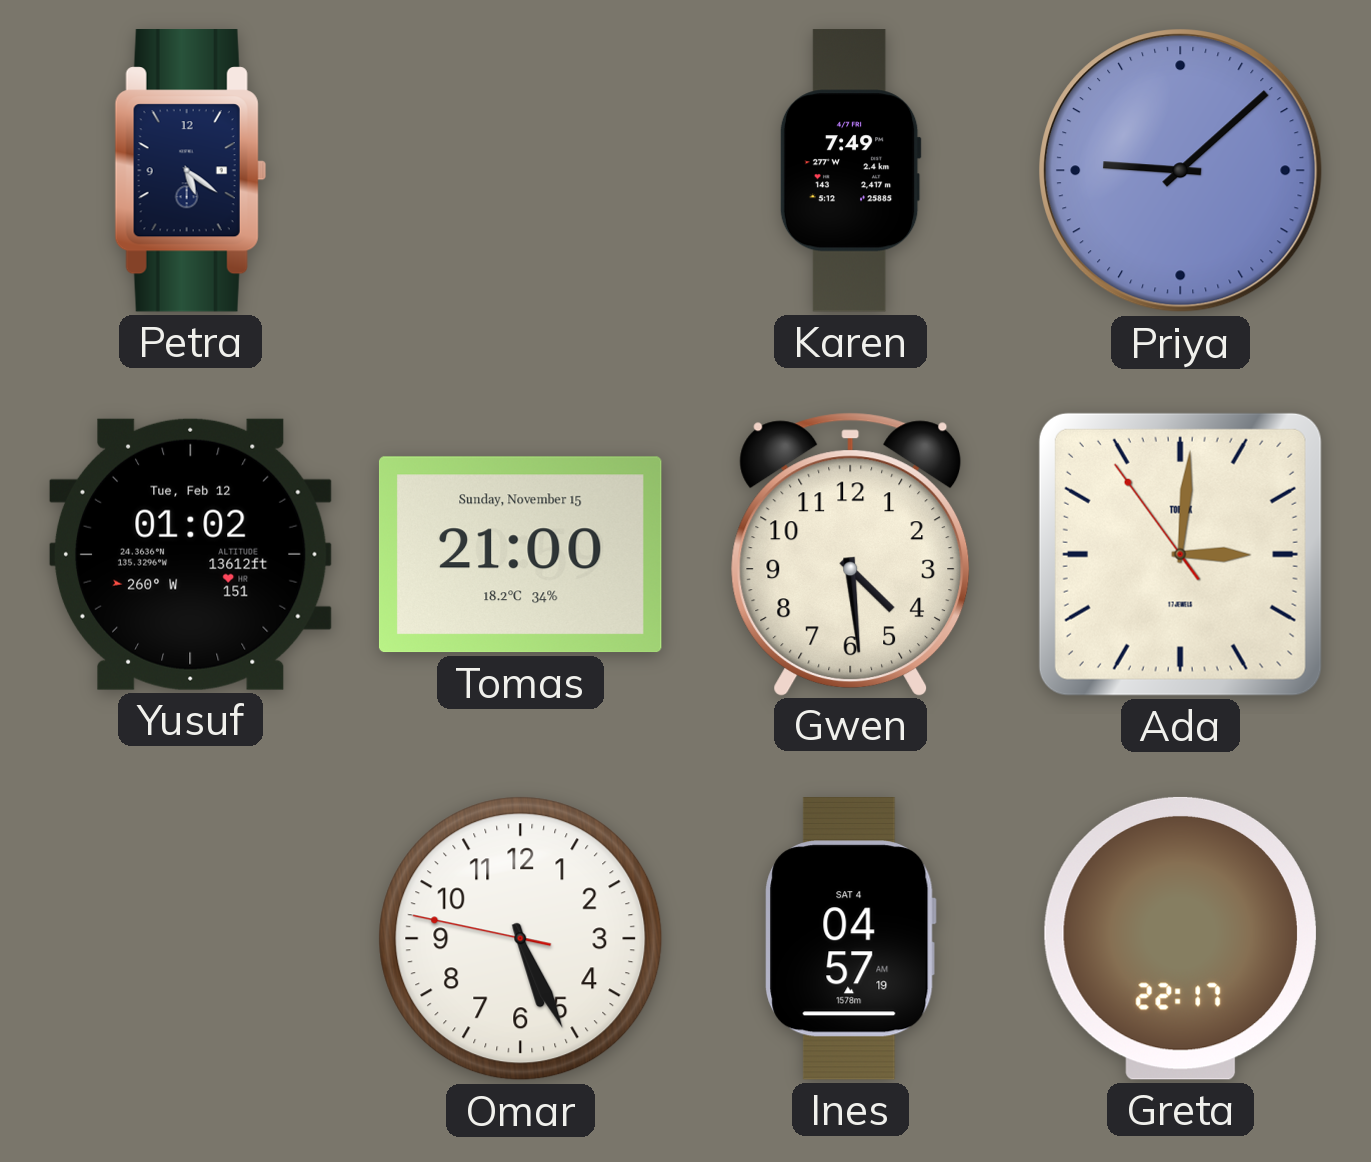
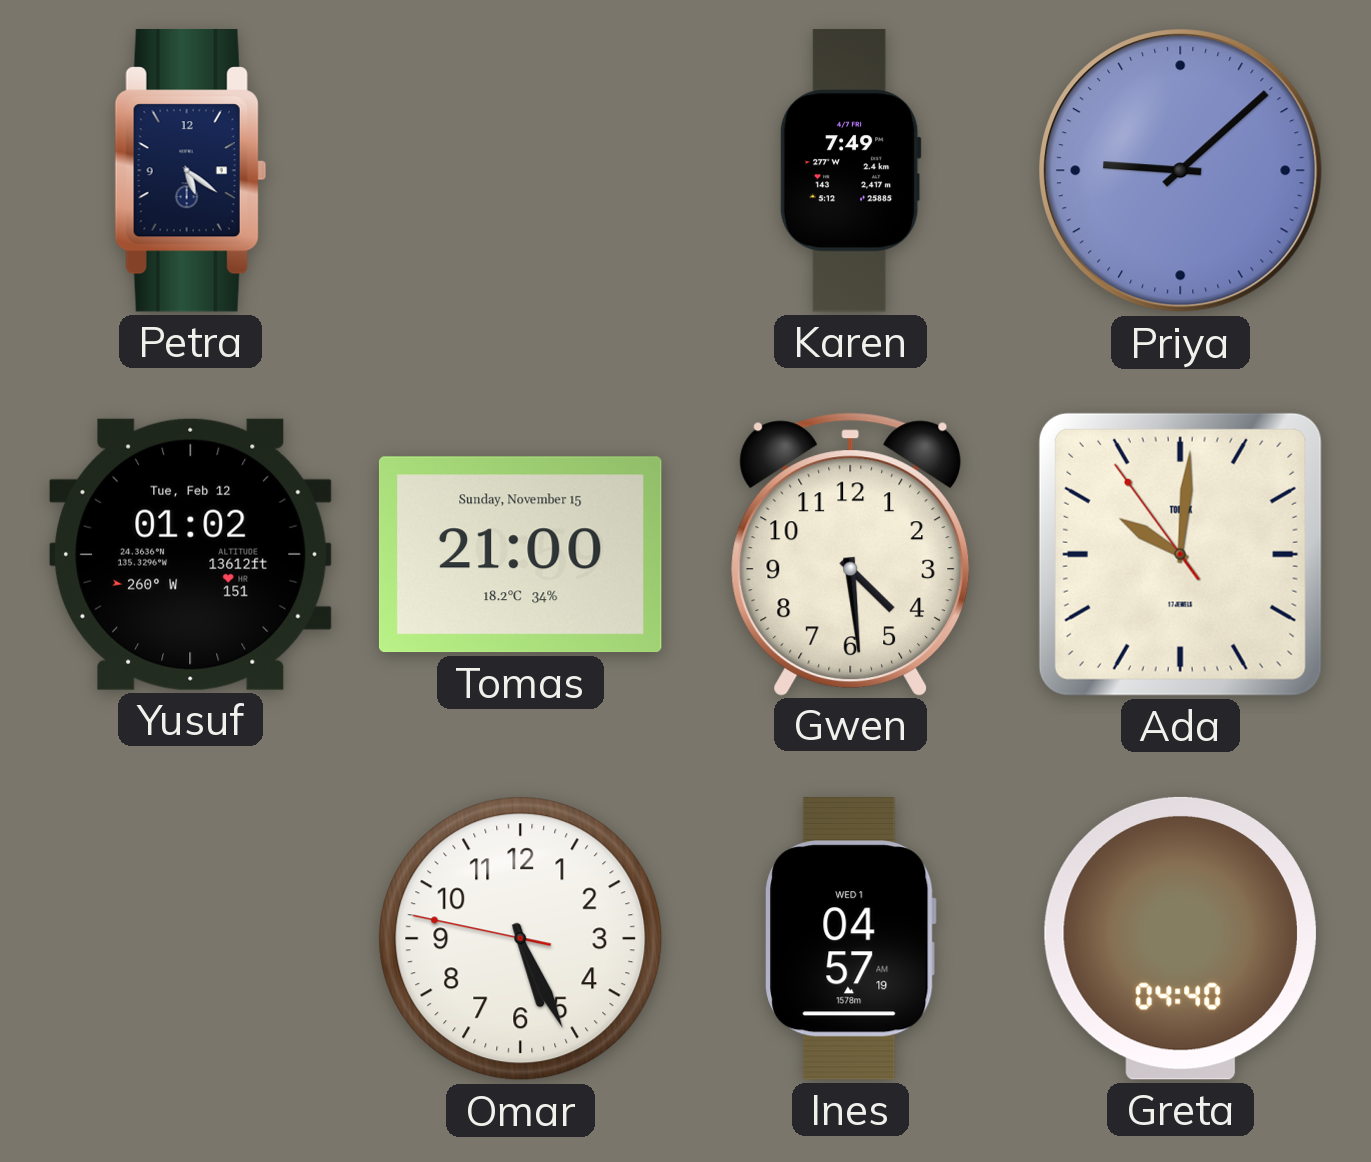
Ada: 3:00 -> 10:00 (1180, 554)
Ines date: SAT 4 -> WED 1 (850, 939)
Greta: 22:17 -> 04:40 (1180, 938)
